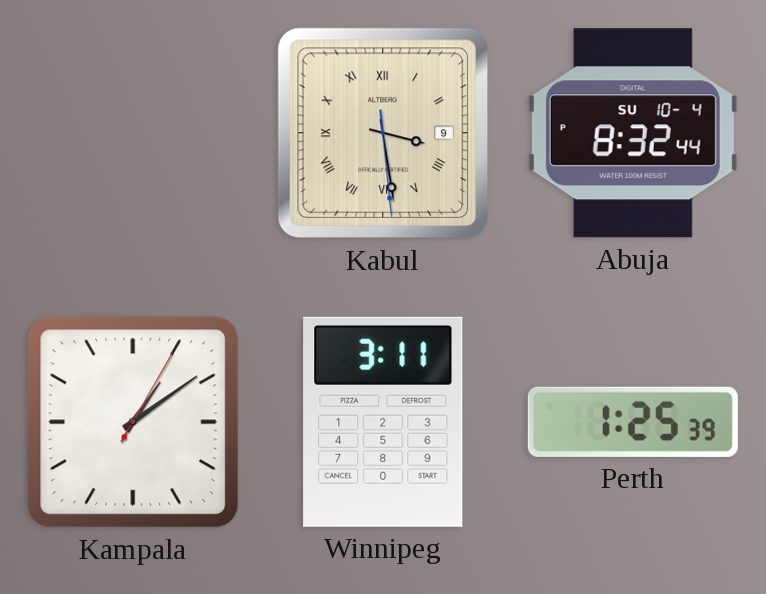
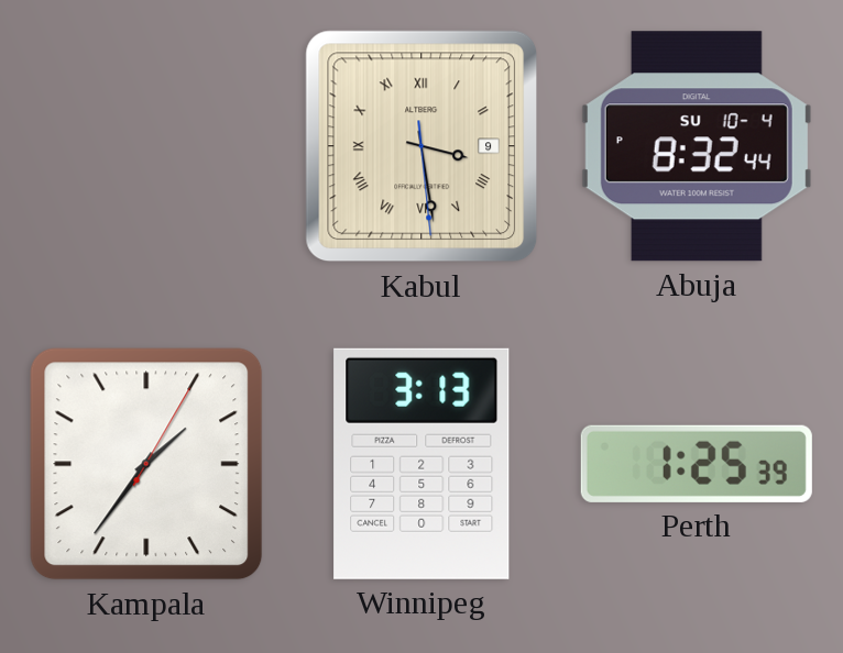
Kampala: 1:09 -> 1:36 (146, 464)
Winnipeg: 3:11 -> 3:13 (421, 464)
